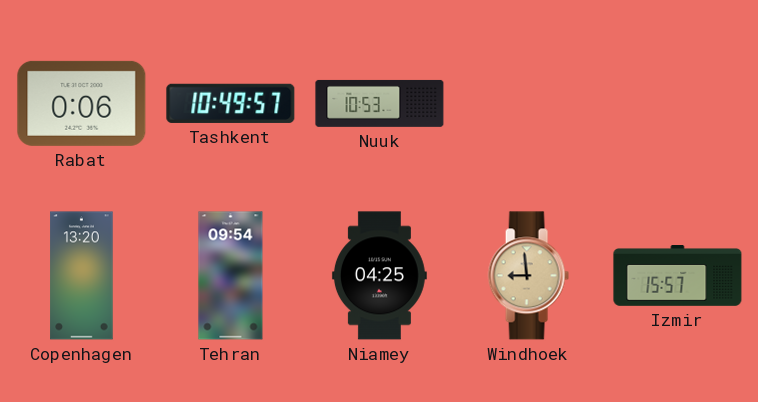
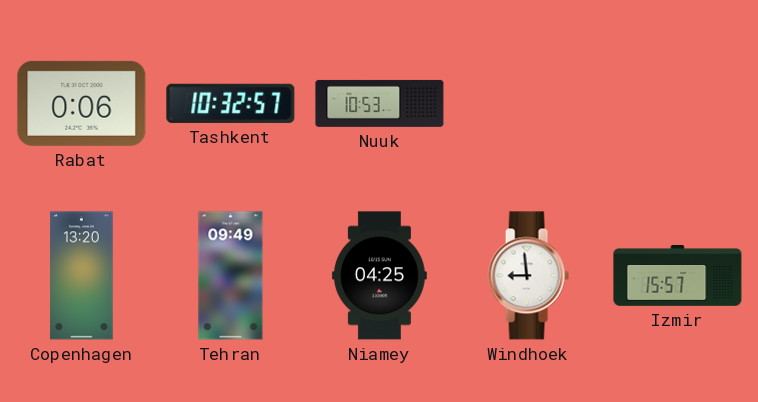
Tashkent: 10:49 -> 10:32 (231, 103)
Tehran: 09:54 -> 09:49 (231, 276)
Windhoek dial: champagne -> white (528, 276)
